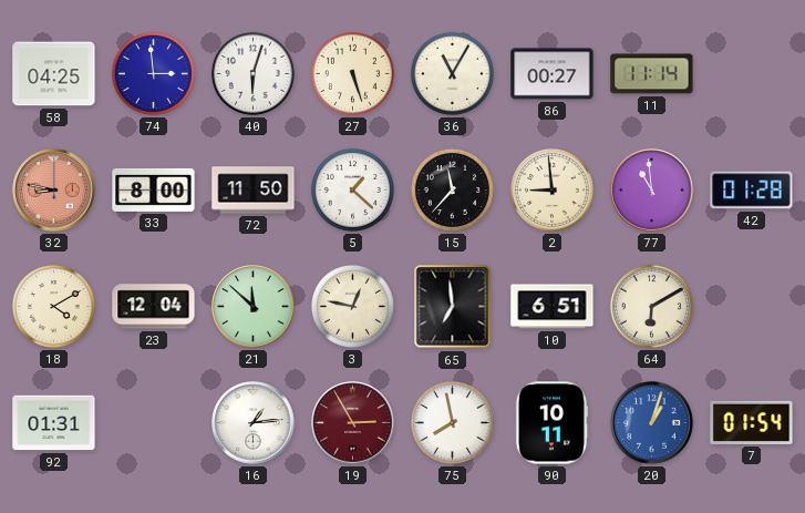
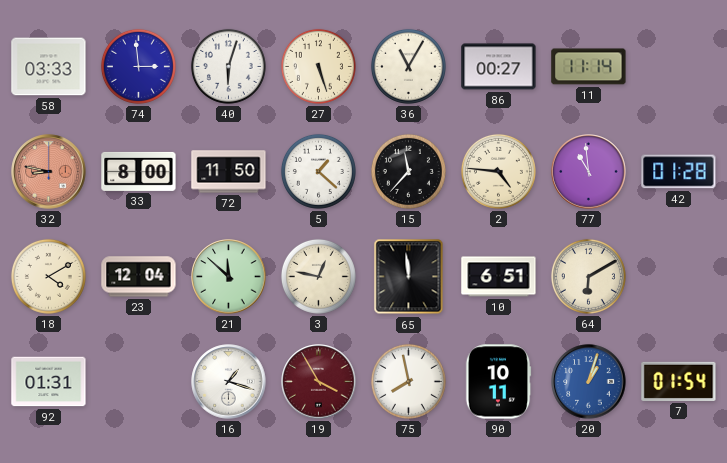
58: 04:25 -> 03:33 (49, 67)
2: 8:59 -> 4:46 (498, 171)
65: 6:59 -> 11:59 (409, 277)
16: 1:14 -> 1:18 (229, 382)
19: 2:55 -> 3:55 (319, 382)
